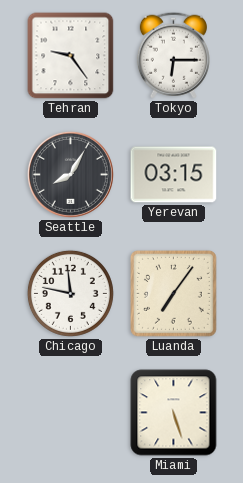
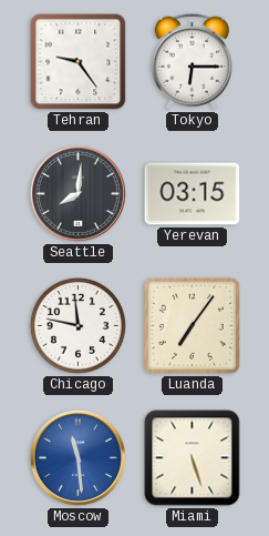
Seattle: 8:05 -> 8:01 (77, 193)
Moscow: none -> 11:29 (77, 457)
